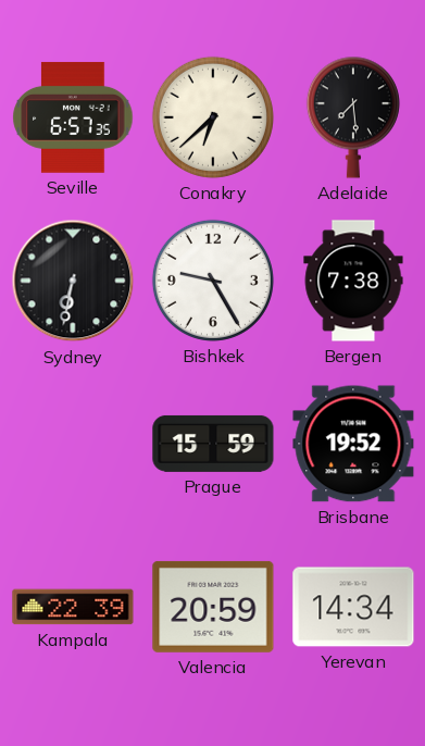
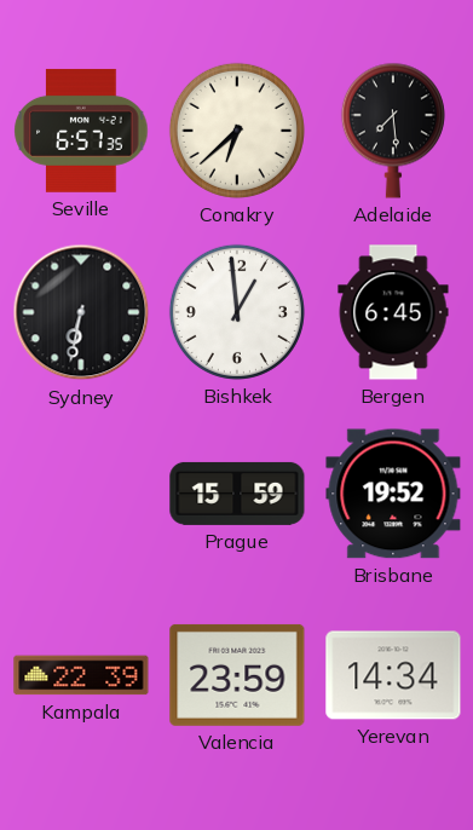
Bishkek: 9:25 -> 12:59 (237, 312)
Bergen: 7:38 -> 6:45 (393, 312)
Valencia: 20:59 -> 23:59 (237, 675)
